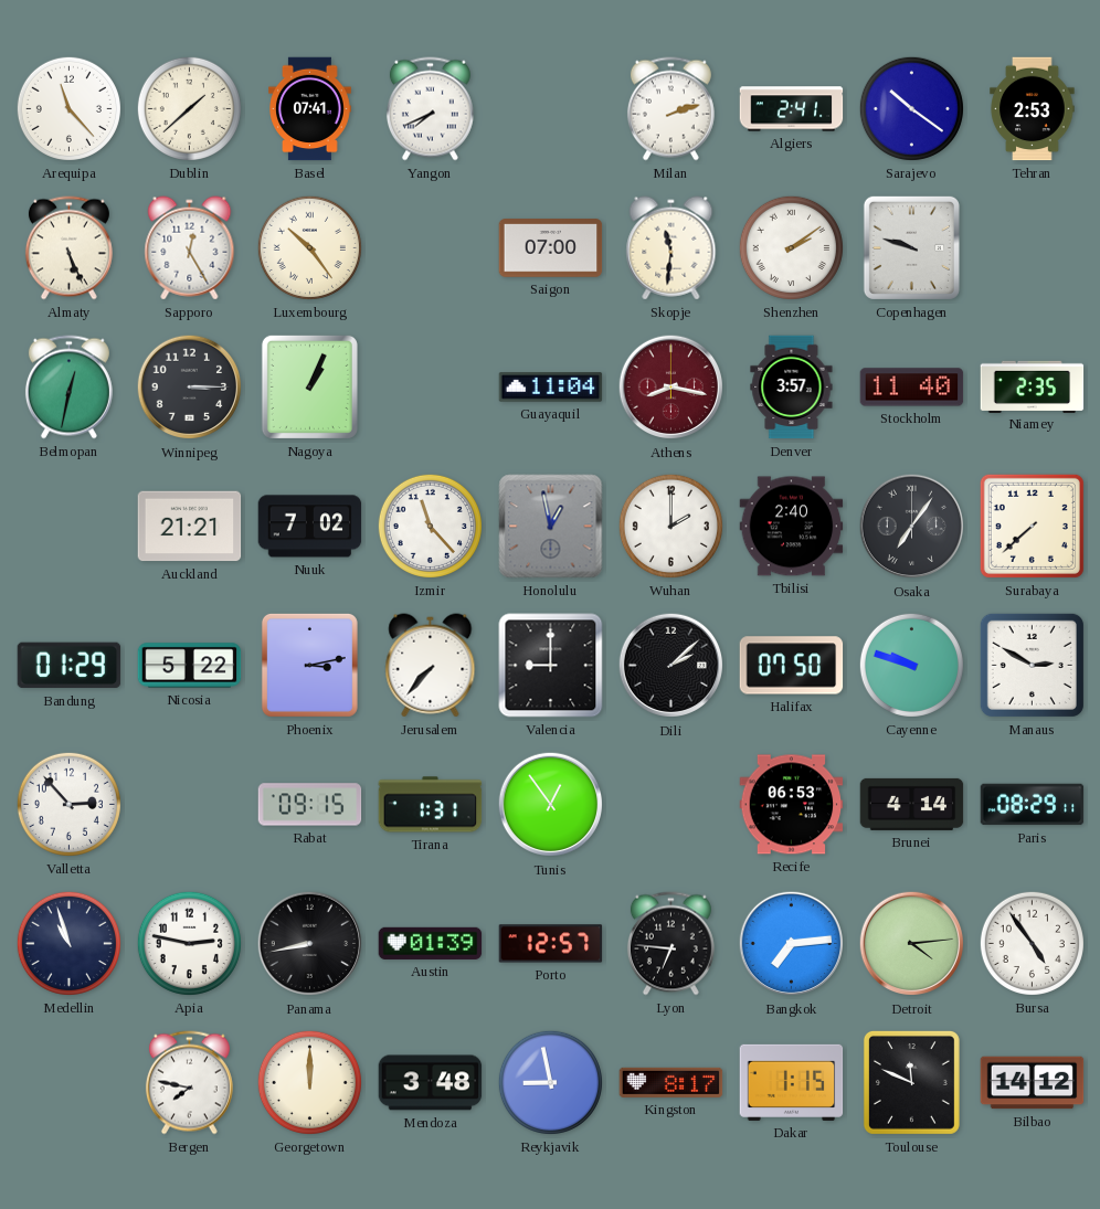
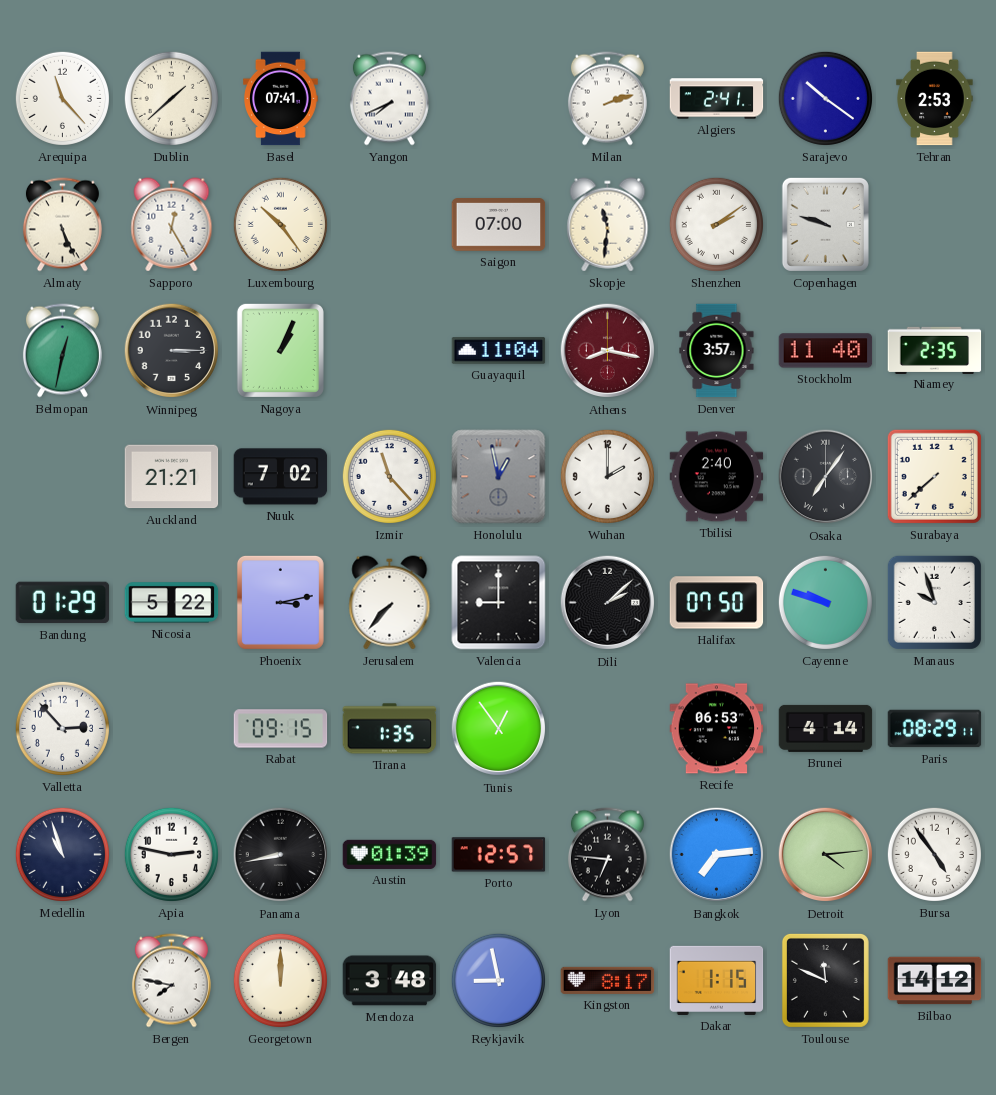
Manaus: 2:50 -> 9:57 (934, 602)
Tirana: 1:31 -> 1:35 (390, 729)
